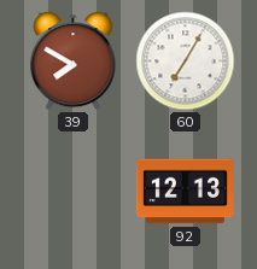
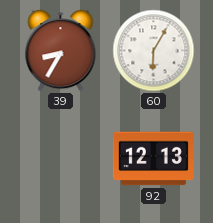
39: 7:50 -> 8:35 (61, 51)
60: 7:05 -> 6:05 (154, 51)
